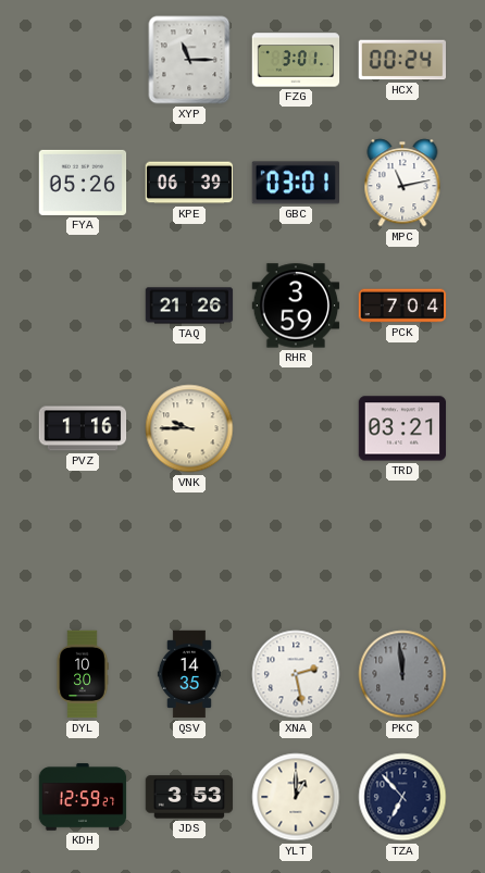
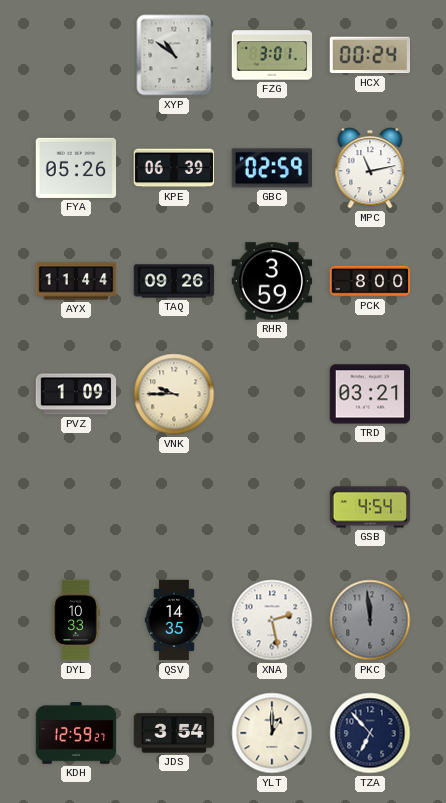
XYP: 11:15 -> 10:51 (174, 55)
GBC: 03:01 -> 02:59 (271, 168)
AYX: none -> 11:44 (76, 281)
TAQ: 21:26 -> 09:26 (174, 281)
PCK: 7:04 -> 8:00 (370, 281)
PVZ: 1:16 -> 1:09 (76, 394)
GSB: none -> 4:54 (370, 507)
DYL: 10:30 -> 10:33 (76, 620)
JDS: 3:53 -> 3:54 (174, 733)
